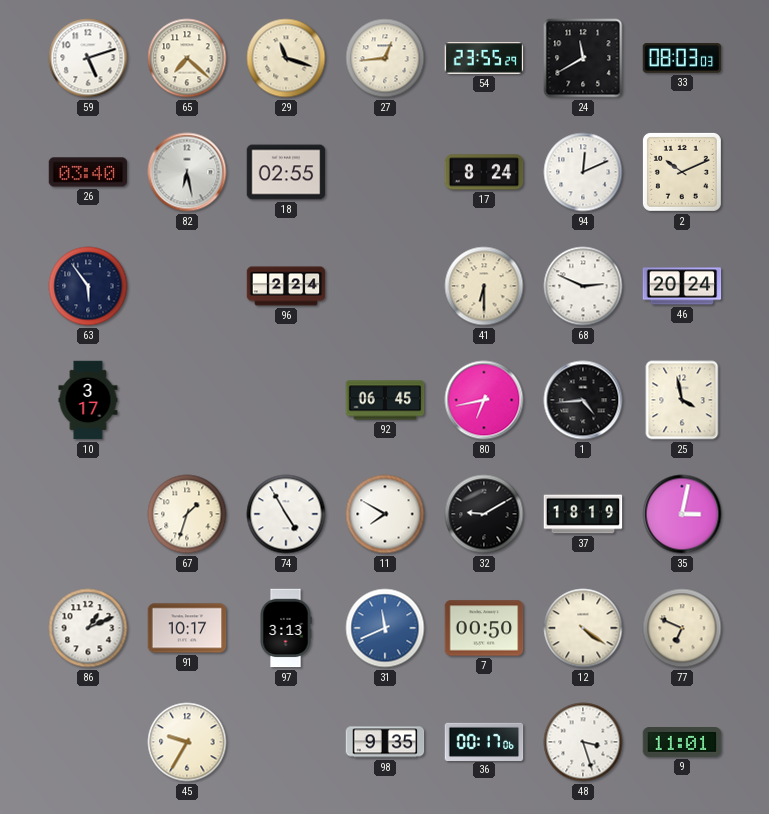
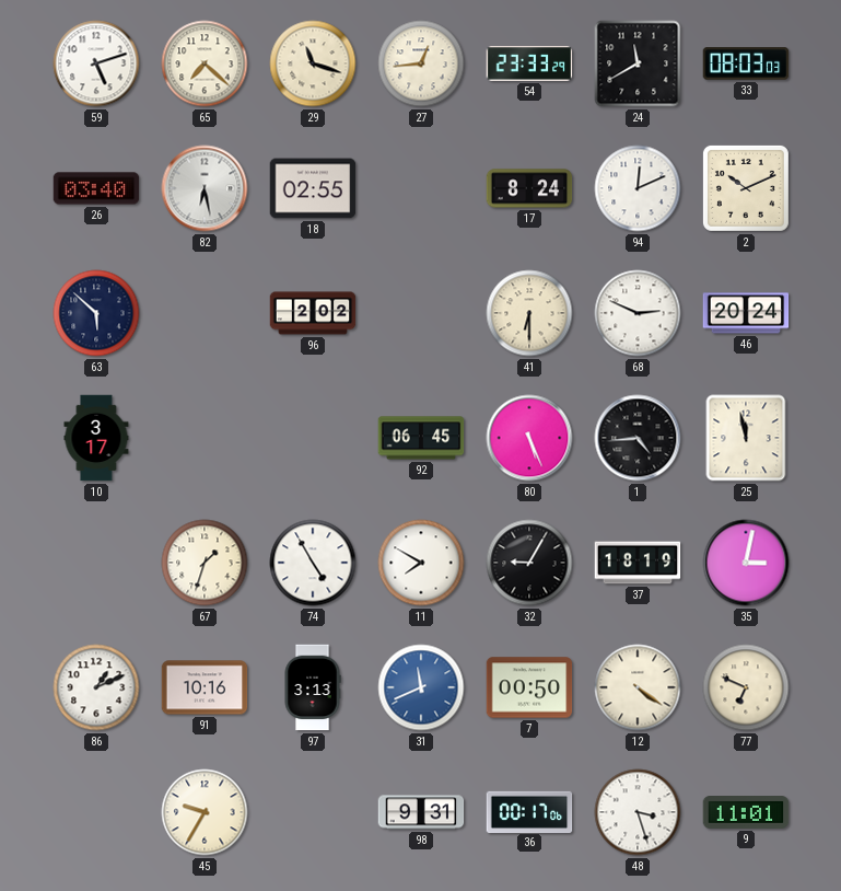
54: 23:55 -> 23:33 (529, 63)
63: 5:54 -> 5:52 (96, 313)
96: 2:24 -> 2:02 (313, 313)
80: 6:43 -> 5:26 (529, 438)
25: 3:58 -> 11:58 (746, 438)
32: 9:10 -> 9:05 (529, 563)
91: 10:17 -> 10:16 (205, 687)
98: 9:35 -> 9:31 (421, 812)
